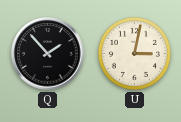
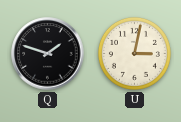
Q: 1:53 -> 1:48 (48, 54)
